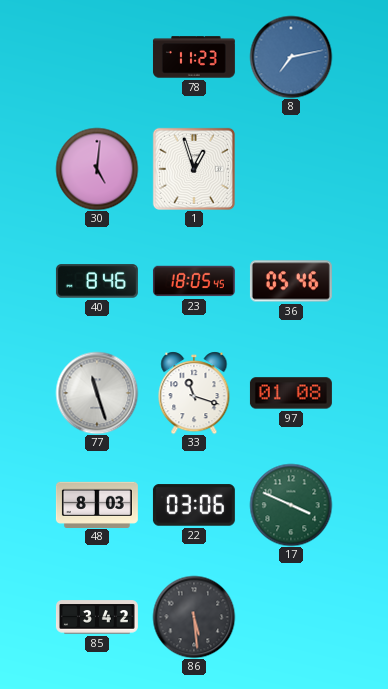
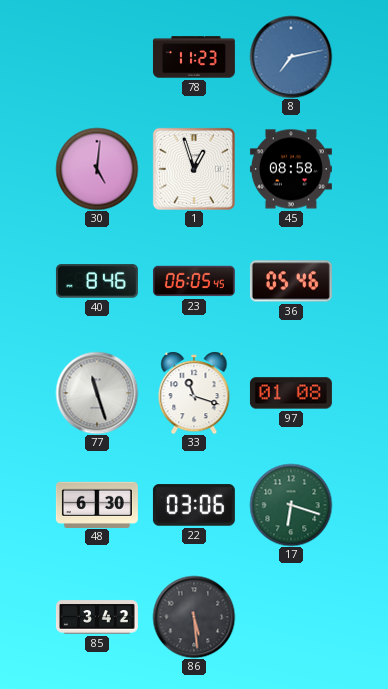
45: none -> 08:58 (291, 169)
23: 18:05 -> 06:05 (194, 281)
48: 8:03 -> 6:30 (97, 504)
17: 3:49 -> 6:18 (291, 505)
